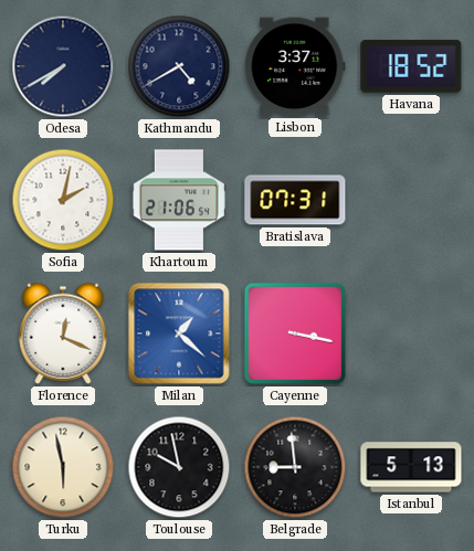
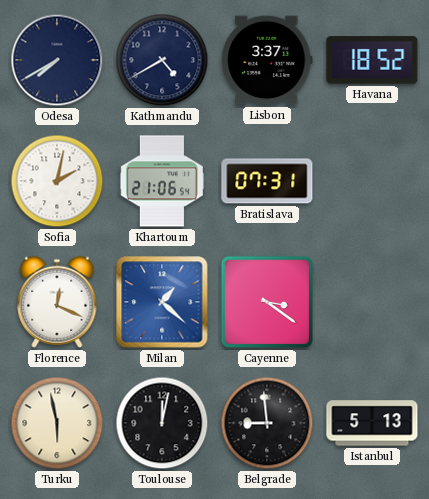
Cayenne: 3:17 -> 3:21 (267, 302)
Toulouse: 9:58 -> 12:02 (162, 423)
